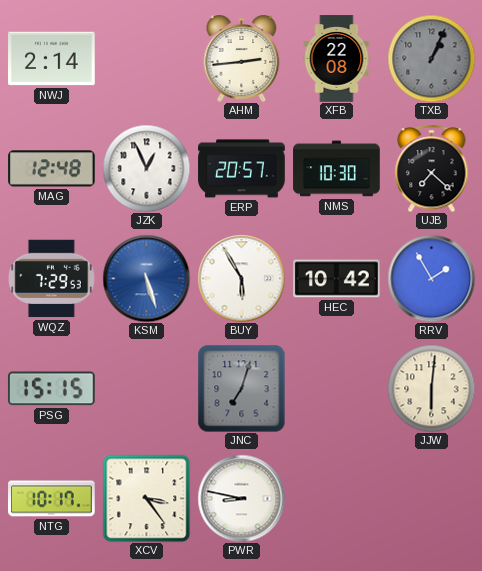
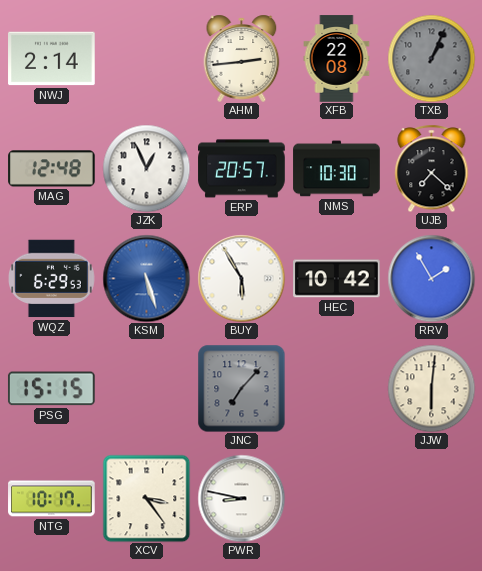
WQZ: 7:29 -> 6:29 (52, 279)
JNC: 7:03 -> 7:07 (241, 388)
